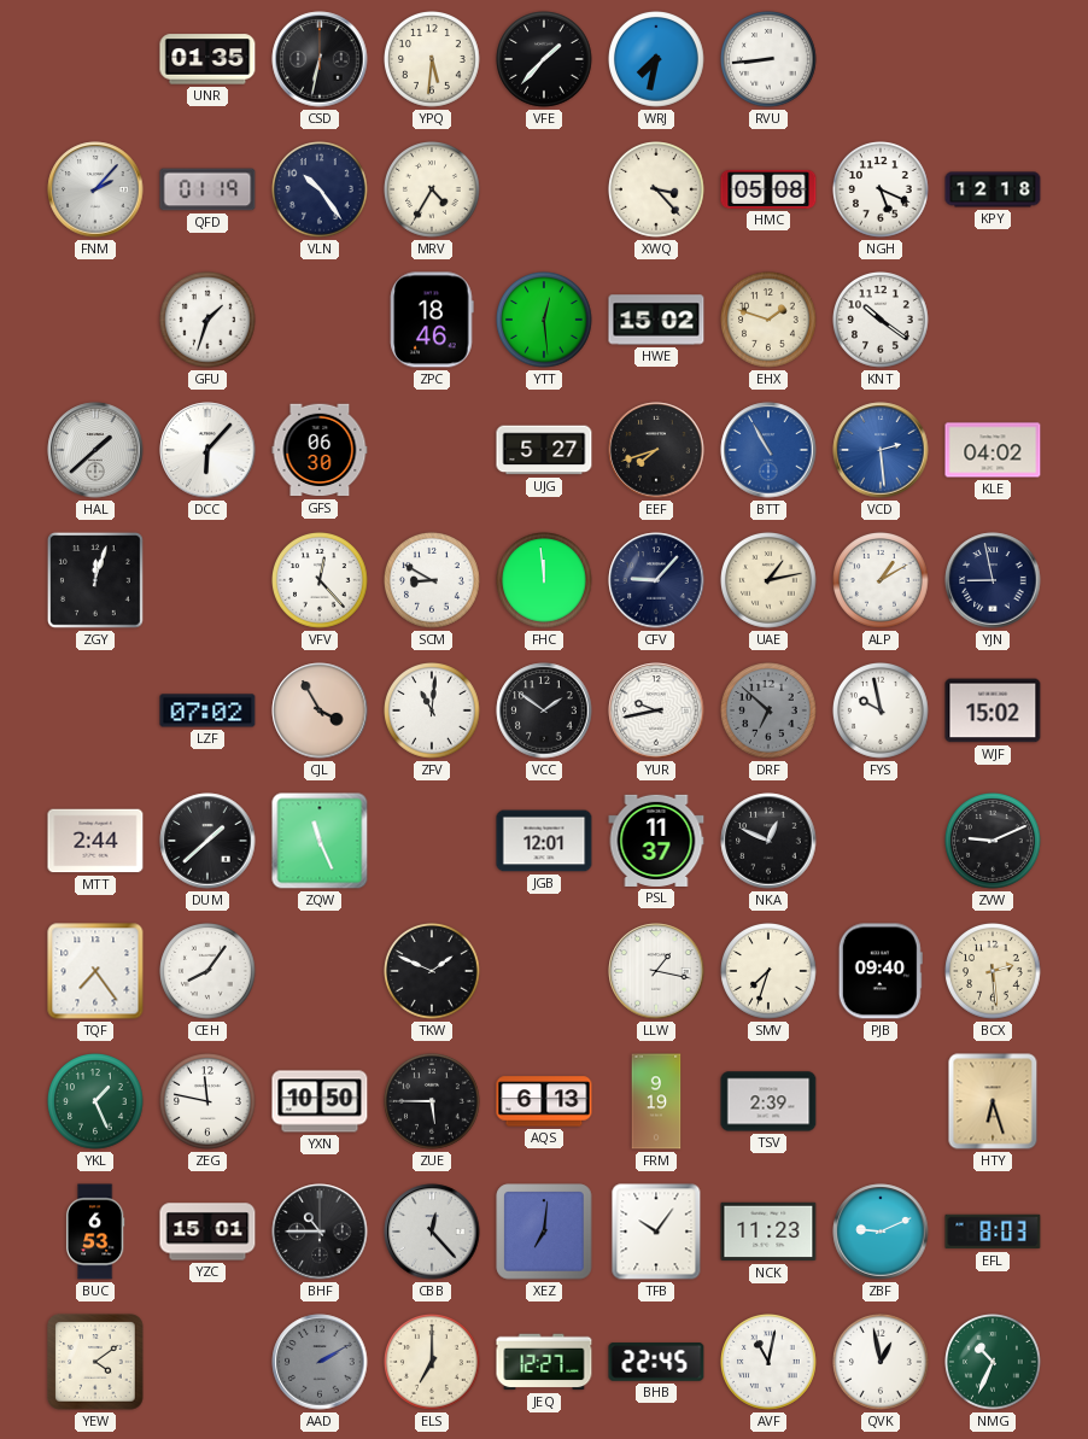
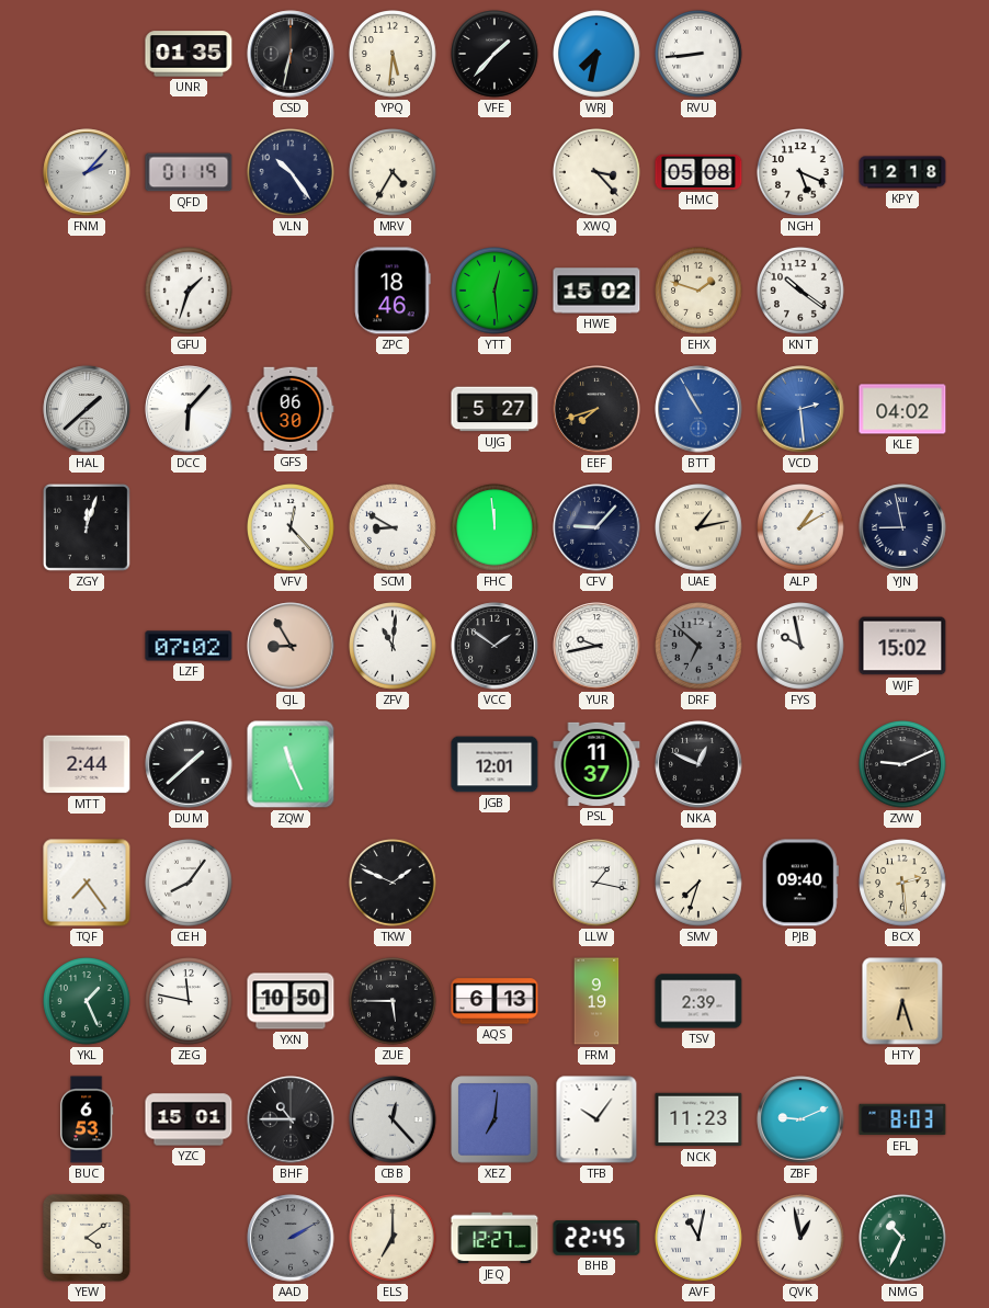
CJL: 3:55 -> 8:55 (291, 646)
